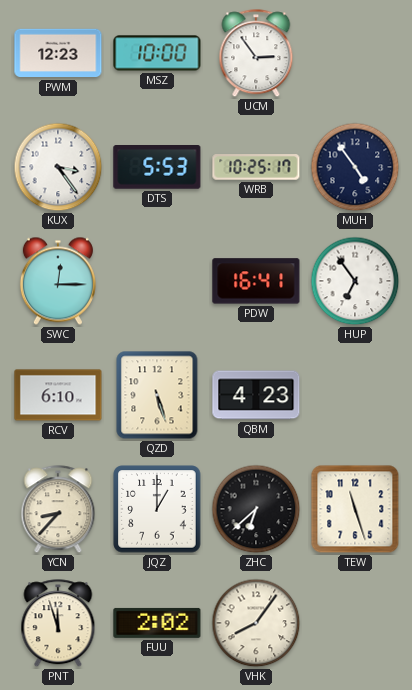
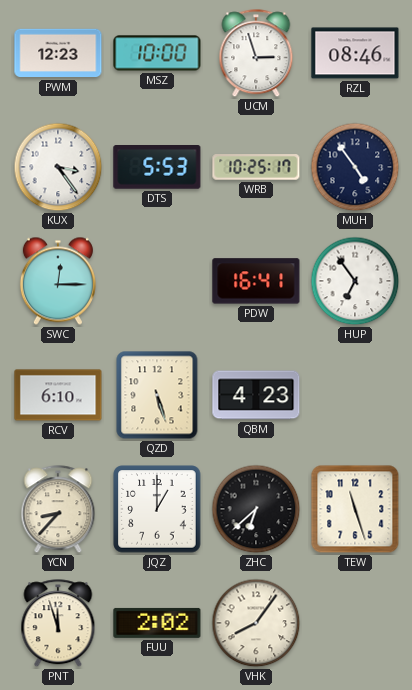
UCM: 2:54 -> 2:57 (256, 54)
RZL: none -> 08:46 (355, 53)
